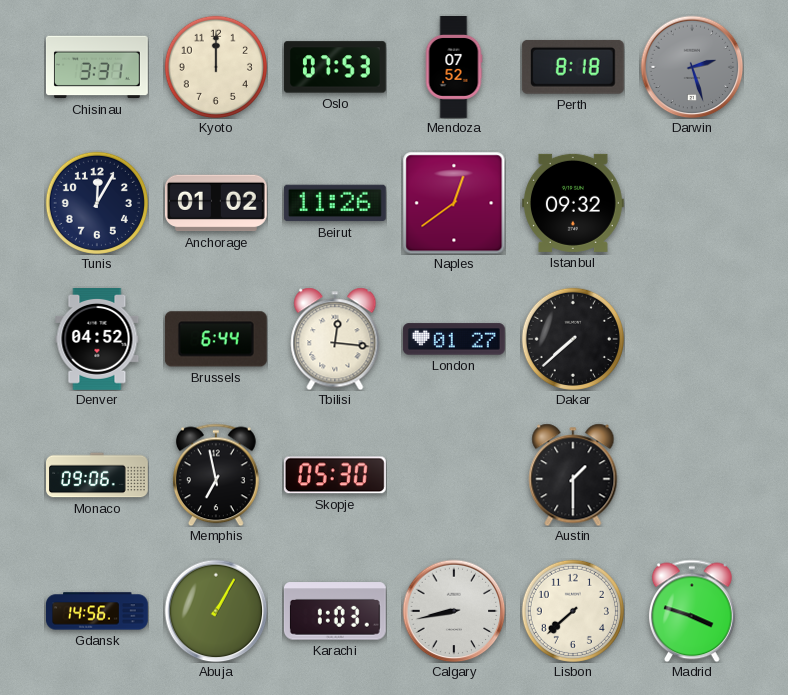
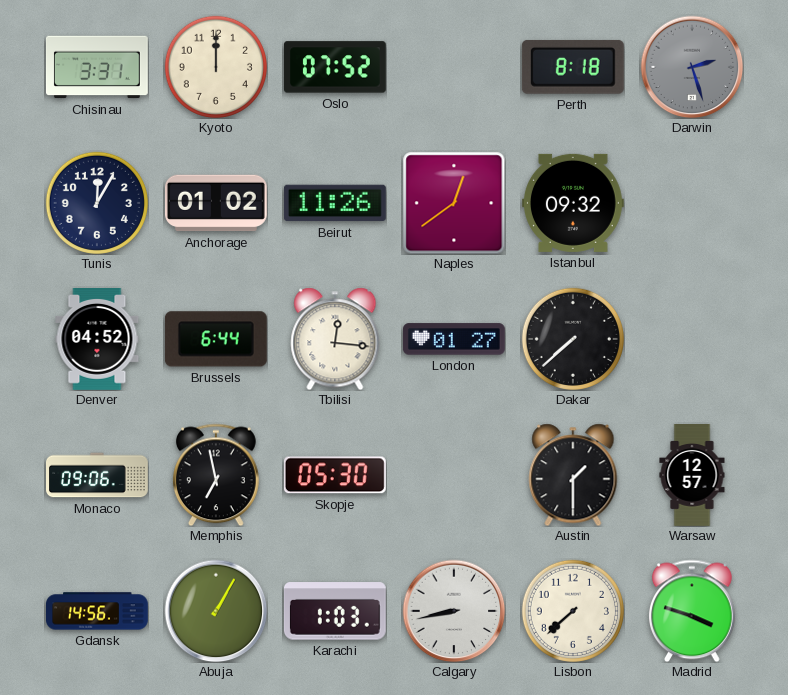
Oslo: 07:53 -> 07:52 (335, 67)
Mendoza: 07:52 -> none (454, 68)
Warsaw: none -> 12:57 (692, 476)
